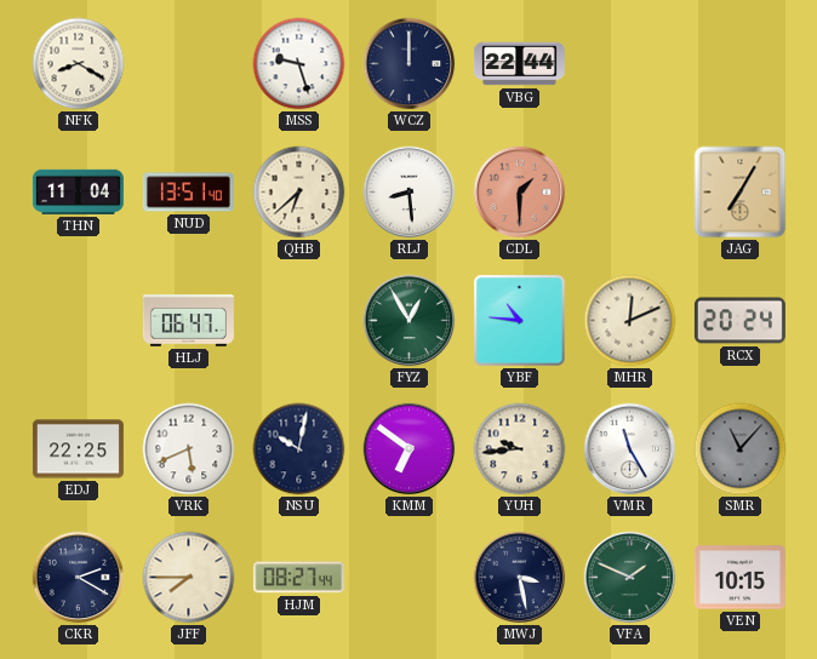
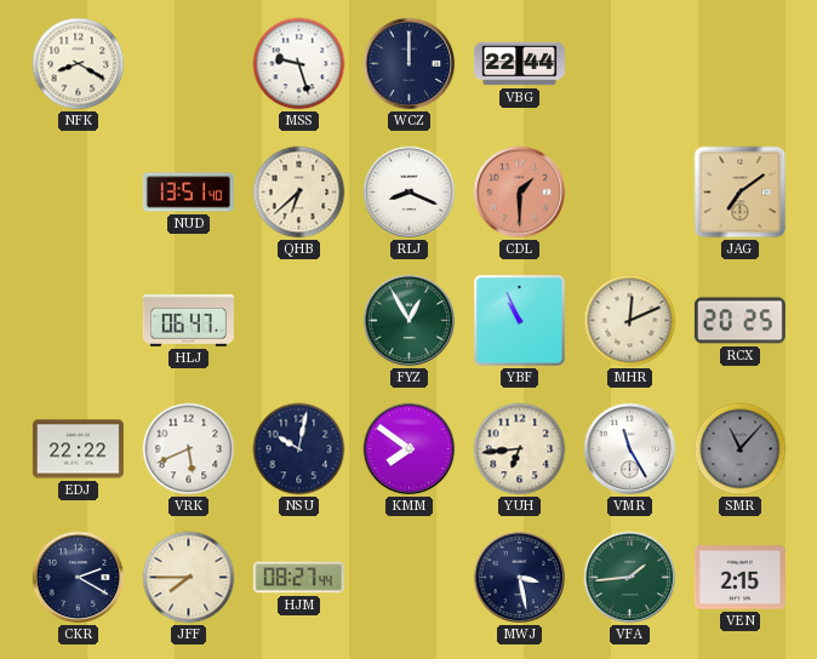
THN: 11:04 -> none (78, 191)
RLJ: 8:29 -> 8:19 (410, 193)
JAG: 7:05 -> 7:09 (741, 193)
YBF: 10:46 -> 10:56 (520, 321)
RCX: 20:24 -> 20:25 (739, 321)
EDJ: 22:25 -> 22:22 (78, 449)
KMM: 6:51 -> 7:51 (410, 449)
YUH: 9:44 -> 6:44 (520, 449)
VFA: 1:49 -> 1:44 (630, 578)
VEN: 10:15 -> 2:15 (739, 578)
